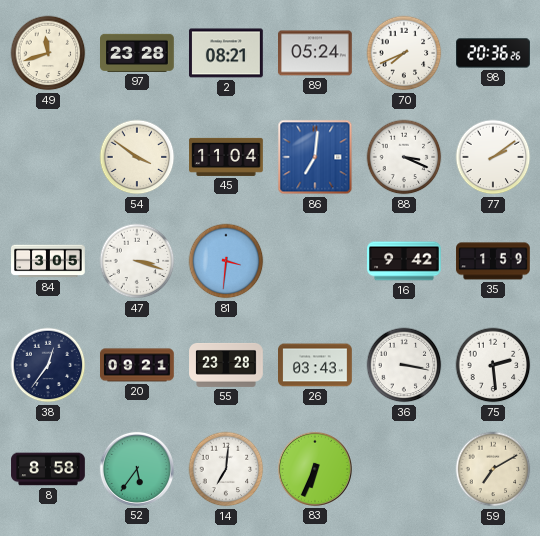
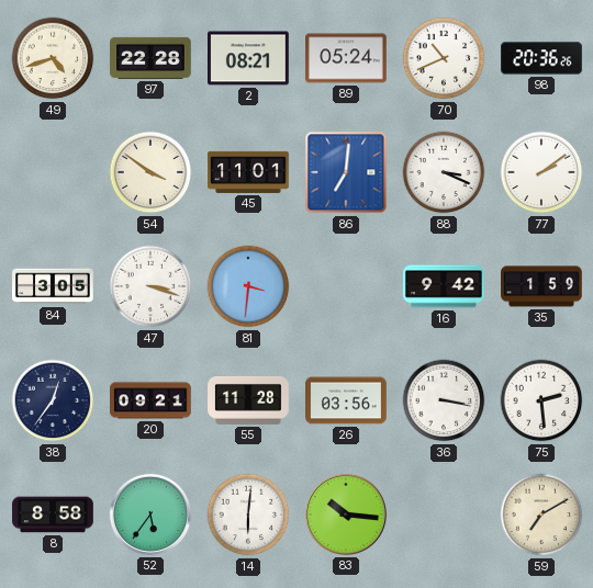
49: 11:42 -> 4:42 (53, 58)
97: 23:28 -> 22:28 (152, 58)
70: 7:41 -> 10:41 (444, 58)
45: 11:04 -> 11:01 (248, 172)
55: 23:28 -> 11:28 (248, 400)
26: 03:43 -> 03:56 (347, 400)
14: 7:01 -> 6:01 (248, 514)
83: 6:34 -> 10:16 (346, 514)
